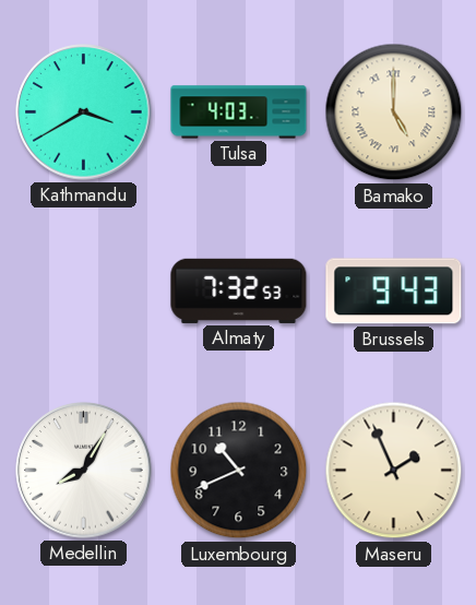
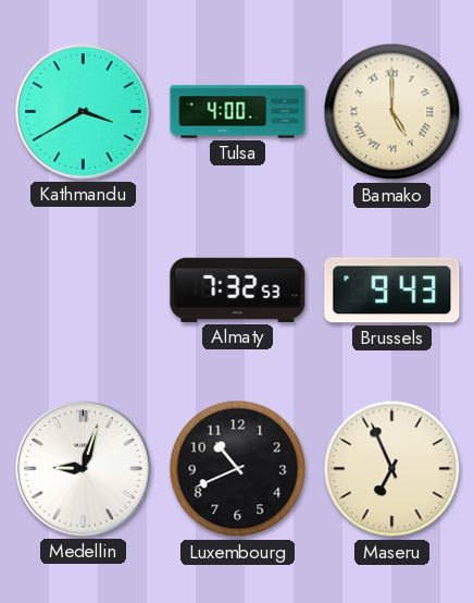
Tulsa: 4:03 -> 4:00 (238, 112)
Medellin: 8:05 -> 9:03 (84, 469)
Maseru: 1:56 -> 6:56 (392, 469)
